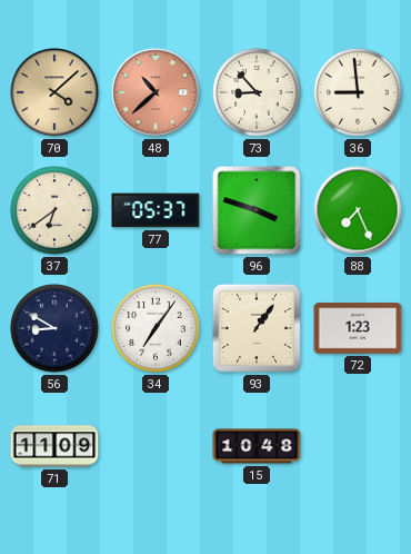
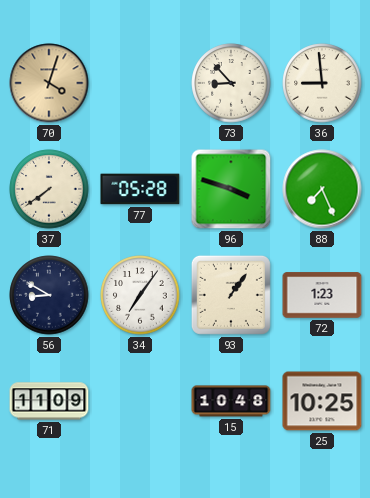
70: 4:08 -> 4:03 (49, 83)
48: 10:38 -> none (156, 92)
37: 6:39 -> 7:39 (49, 189)
77: 05:37 -> 05:28 (140, 189)
25: none -> 10:25 (322, 401)
